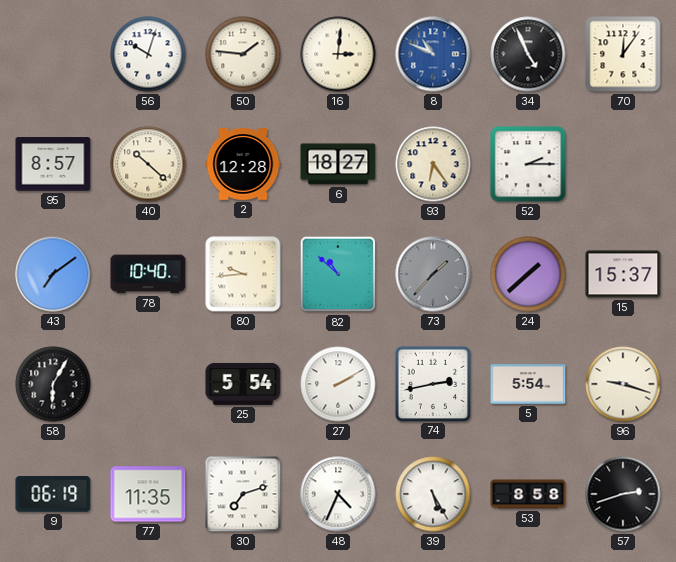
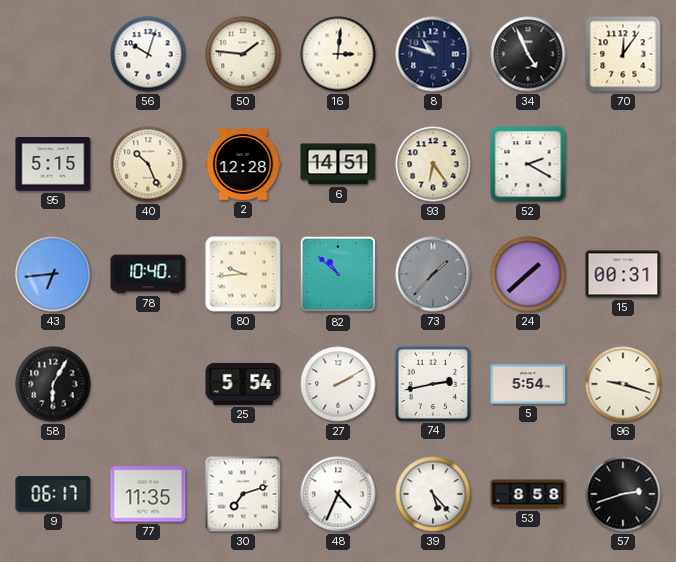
8: 10:49 -> 10:48 (433, 54)
8 dial: blue -> navy (433, 54)
95: 8:57 -> 5:15 (53, 164)
40: 10:22 -> 10:26 (148, 164)
6: 18:27 -> 14:51 (338, 164)
52: 2:15 -> 2:20 (528, 164)
43: 7:09 -> 6:44 (53, 274)
15: 15:37 -> 00:31 (623, 274)
9: 06:19 -> 06:17 (53, 494)
39: 5:25 -> 5:23 (433, 494)
